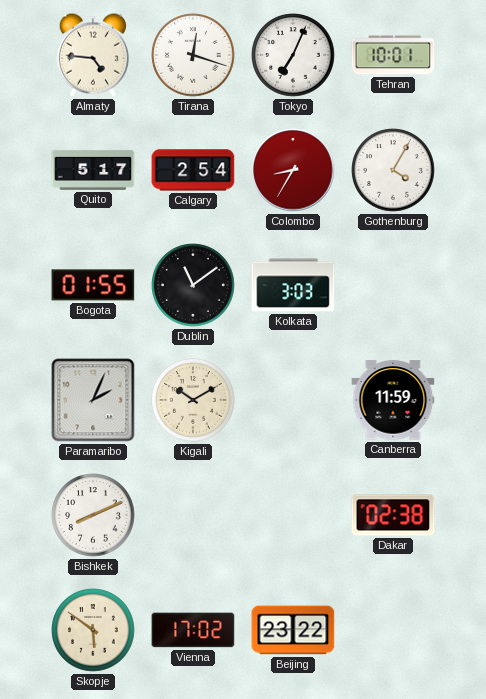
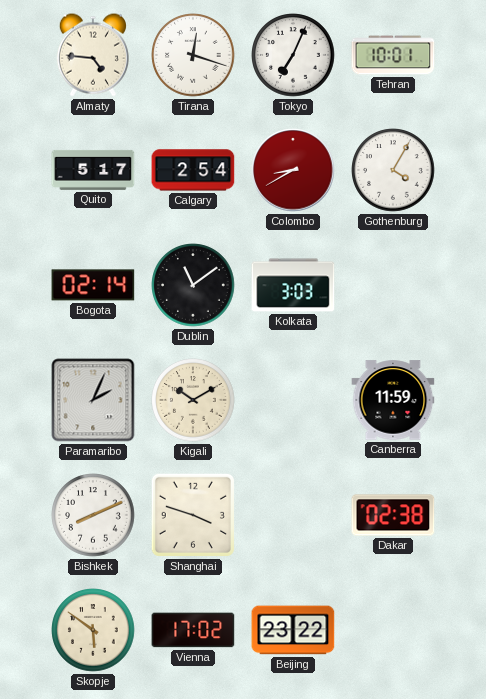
Colombo: 8:35 -> 8:40 (293, 170)
Bogota: 01:55 -> 02:14 (93, 285)
Shanghai: none -> 3:48 (193, 515)
